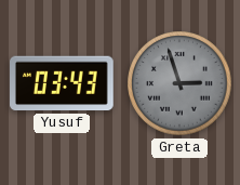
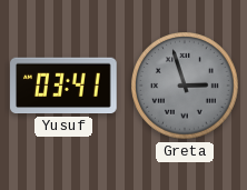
Yusuf: 03:43 -> 03:41 (65, 86)
